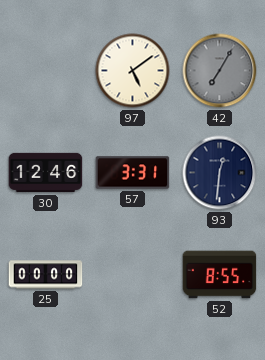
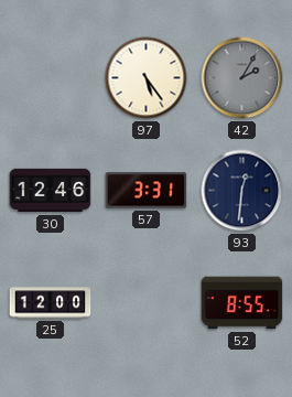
97: 5:09 -> 5:24 (147, 78)
42: 7:05 -> 2:05 (242, 78)
25: 00:00 -> 12:00 (51, 303)
